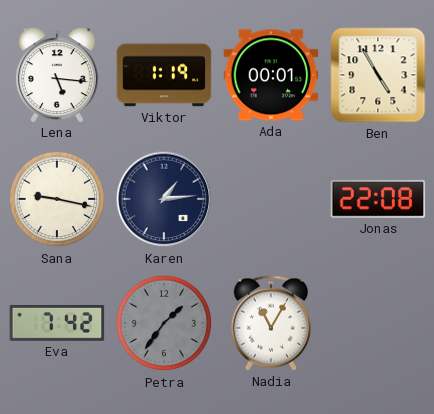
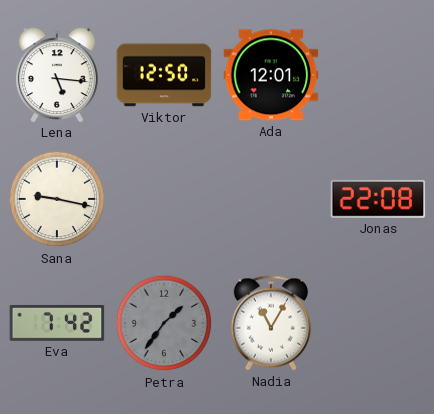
Viktor: 1:19 -> 12:50 (164, 75)
Ada: 00:01 -> 12:01 (271, 75)
Ben: 4:55 -> none (378, 75)
Karen: 1:14 -> none (164, 199)
